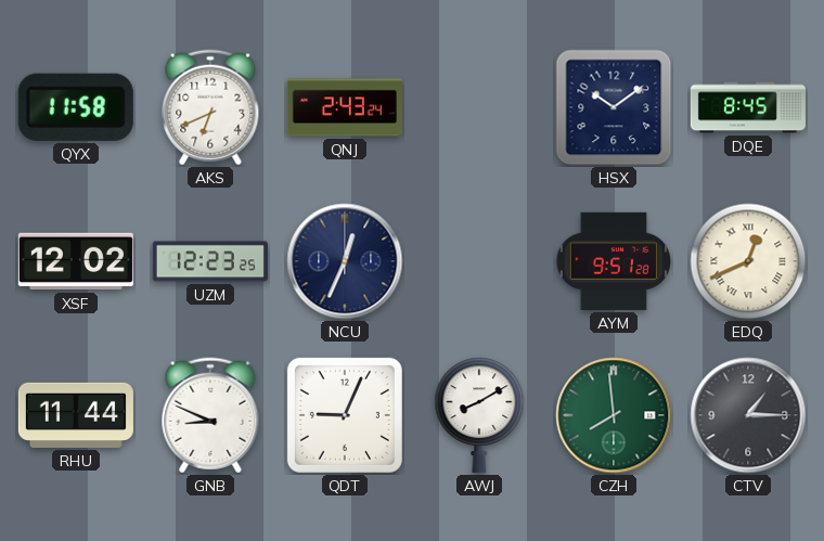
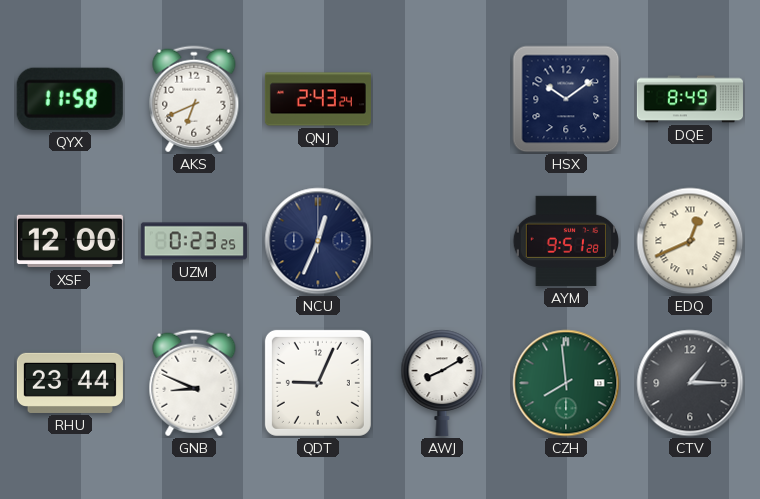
DQE: 8:45 -> 8:49 (690, 99)
XSF: 12:02 -> 12:00 (70, 241)
UZM: 12:23 -> 0:23 (194, 241)
RHU: 11:44 -> 23:44 (70, 383)
